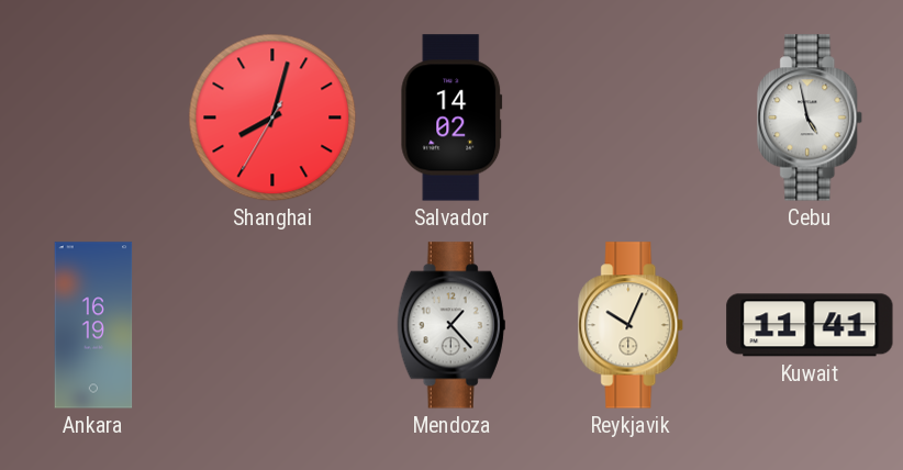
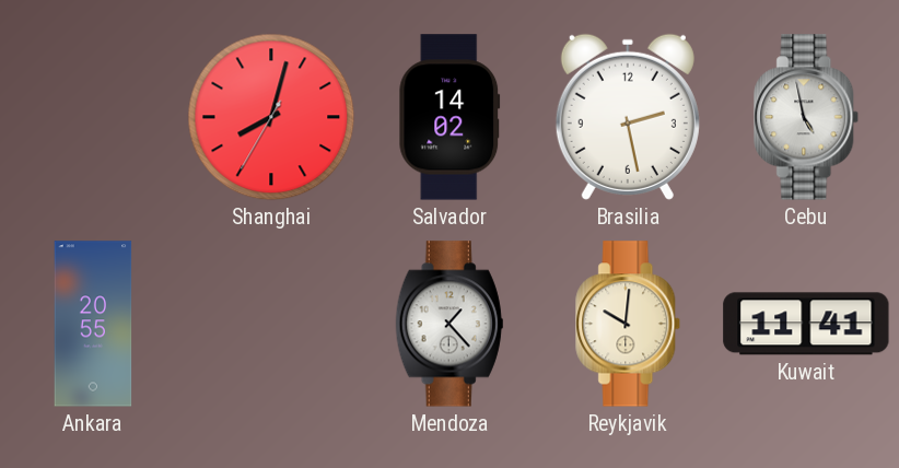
Brasilia: none -> 2:28 (628, 117)
Ankara: 16:19 -> 20:55 (93, 324)
Reykjavik: 10:04 -> 10:01 (629, 324)
